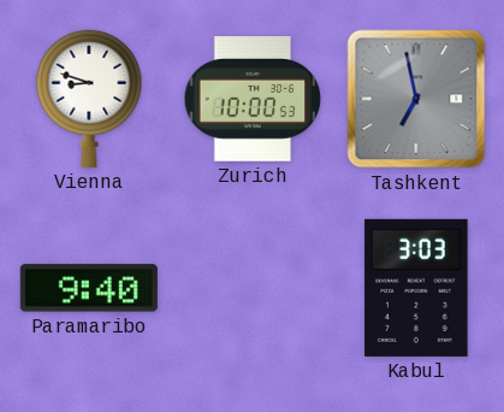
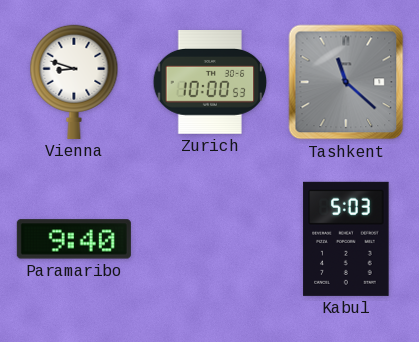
Tashkent: 6:58 -> 11:22 (346, 82)
Kabul: 3:03 -> 5:03 (346, 239)
